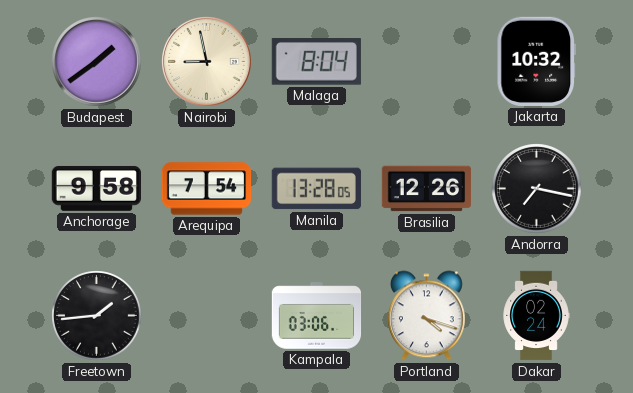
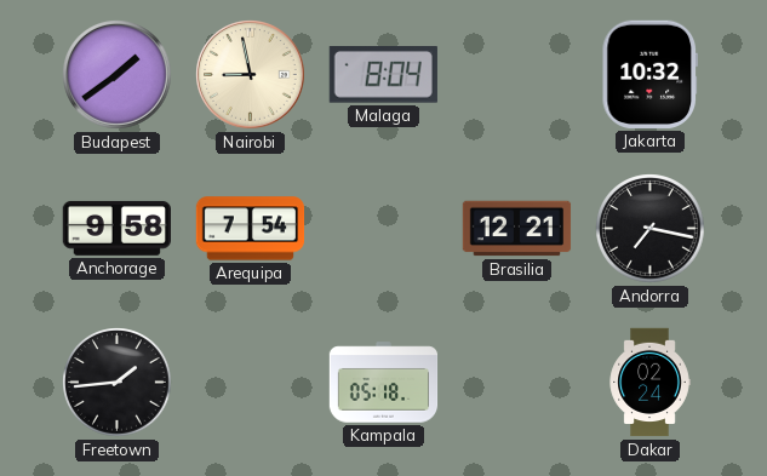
Manila: 13:28 -> none (316, 189)
Brasilia: 12:26 -> 12:21 (517, 229)
Kampala: 03:06 -> 05:18 (384, 383)
Portland: 4:18 -> none (426, 316)
